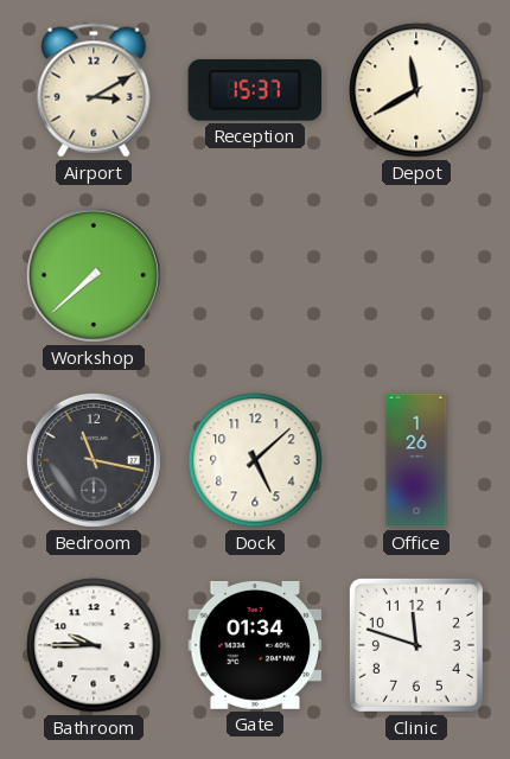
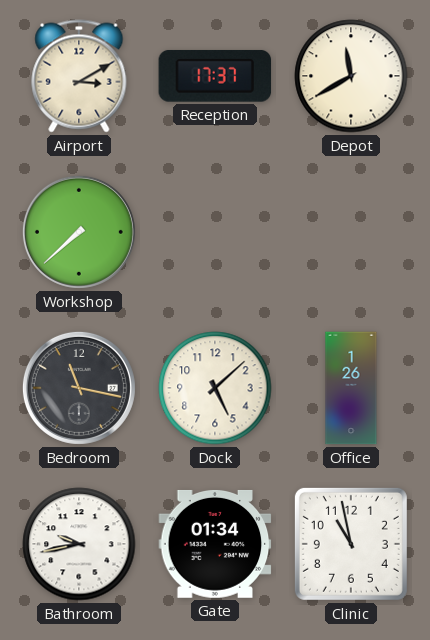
Reception: 15:37 -> 17:37 (215, 76)
Bathroom: 9:45 -> 9:43 (79, 544)
Clinic: 11:48 -> 10:58 (351, 544)
